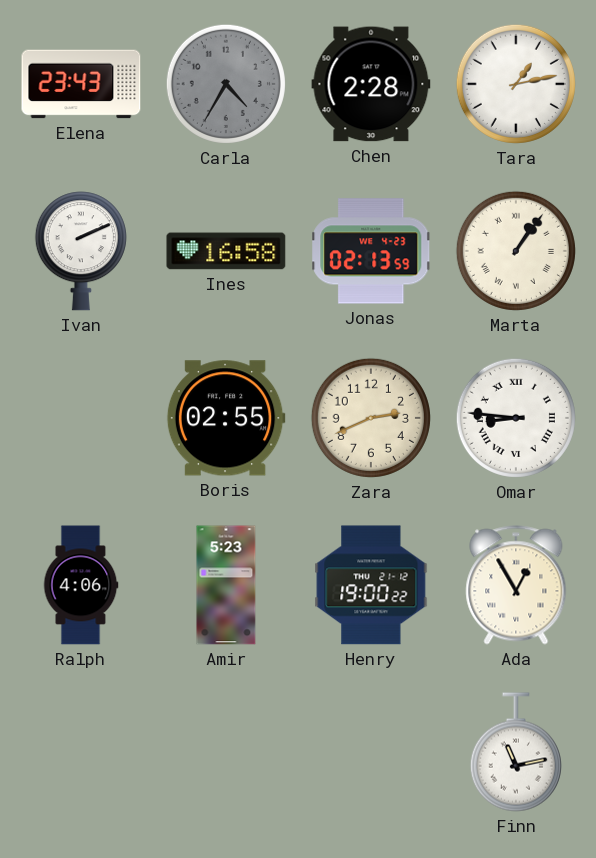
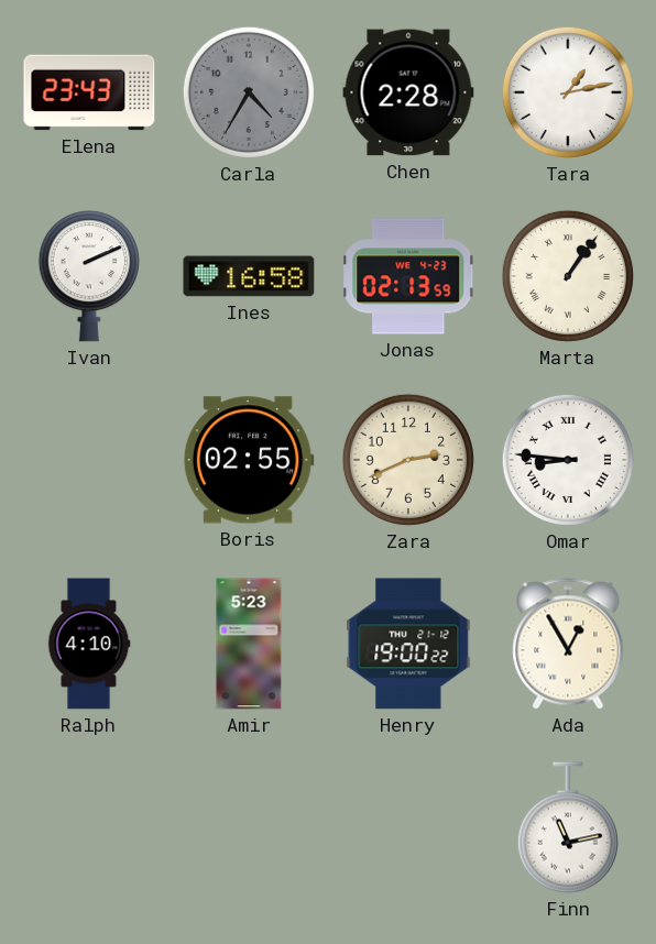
Ralph: 4:06 -> 4:10 (89, 644)
